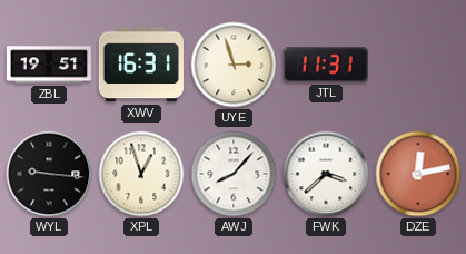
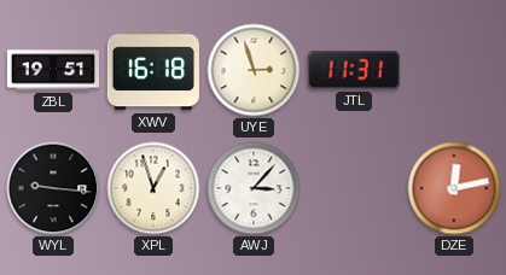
XWV: 16:31 -> 16:18 (153, 70)
AWJ: 8:07 -> 3:07 (254, 188)
FWK: 3:38 -> none (326, 174)
